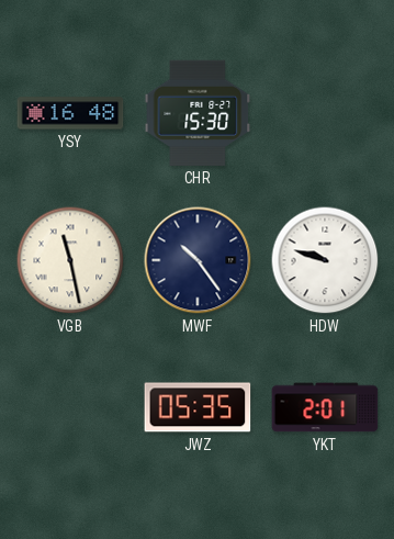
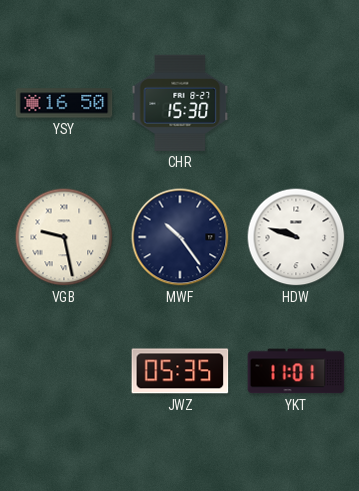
YSY: 16:48 -> 16:50 (64, 103)
VGB: 11:28 -> 9:28 (64, 237)
YKT: 2:01 -> 11:01 (296, 371)
